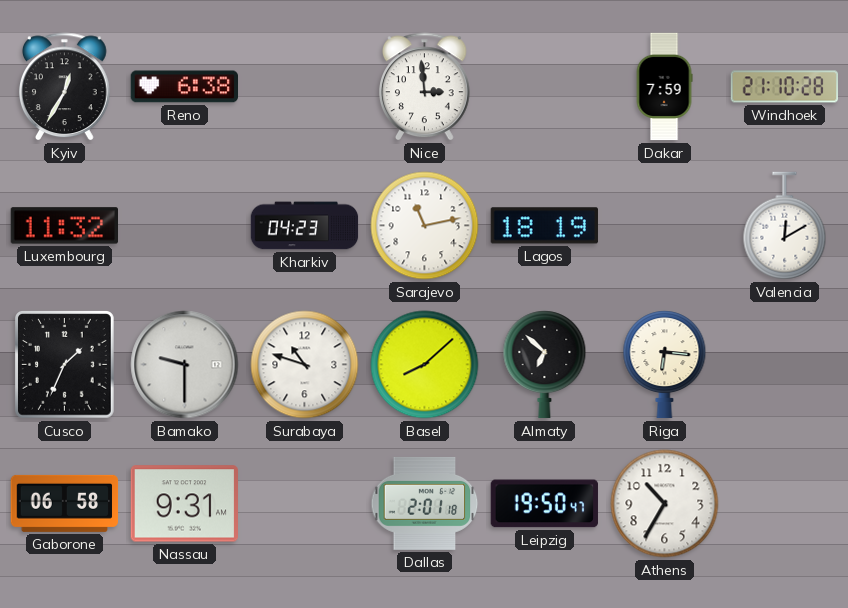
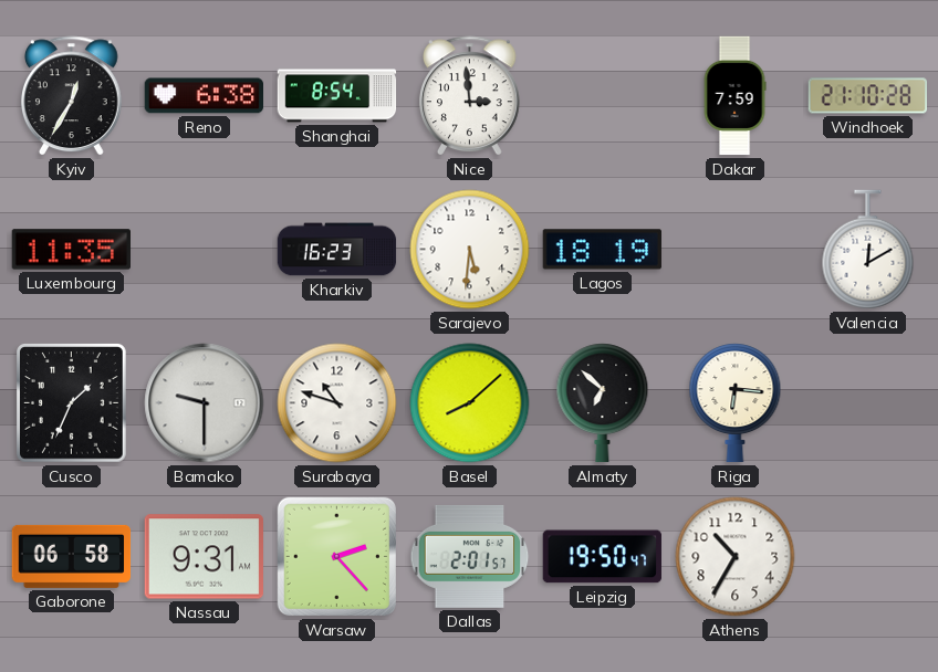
Shanghai: none -> 8:54 (337, 96)
Luxembourg: 11:32 -> 11:35 (71, 250)
Kharkiv: 04:23 -> 16:23 (337, 250)
Sarajevo: 11:13 -> 5:31 (470, 250)
Warsaw: none -> 2:23 (336, 556)
Dallas: 2:01:18 -> 2:01:57 (470, 556)
